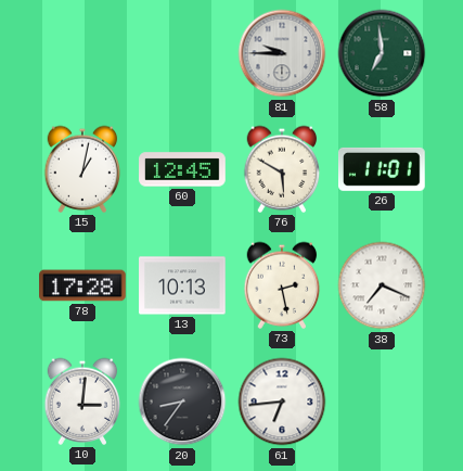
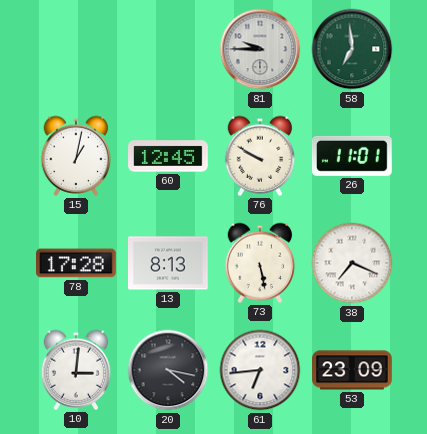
76: 5:50 -> 9:50 (260, 156)
13: 10:13 -> 8:13 (169, 263)
73: 2:28 -> 5:28 (260, 263)
20: 8:36 -> 4:17 (168, 370)
53: none -> 23:09 (352, 370)
